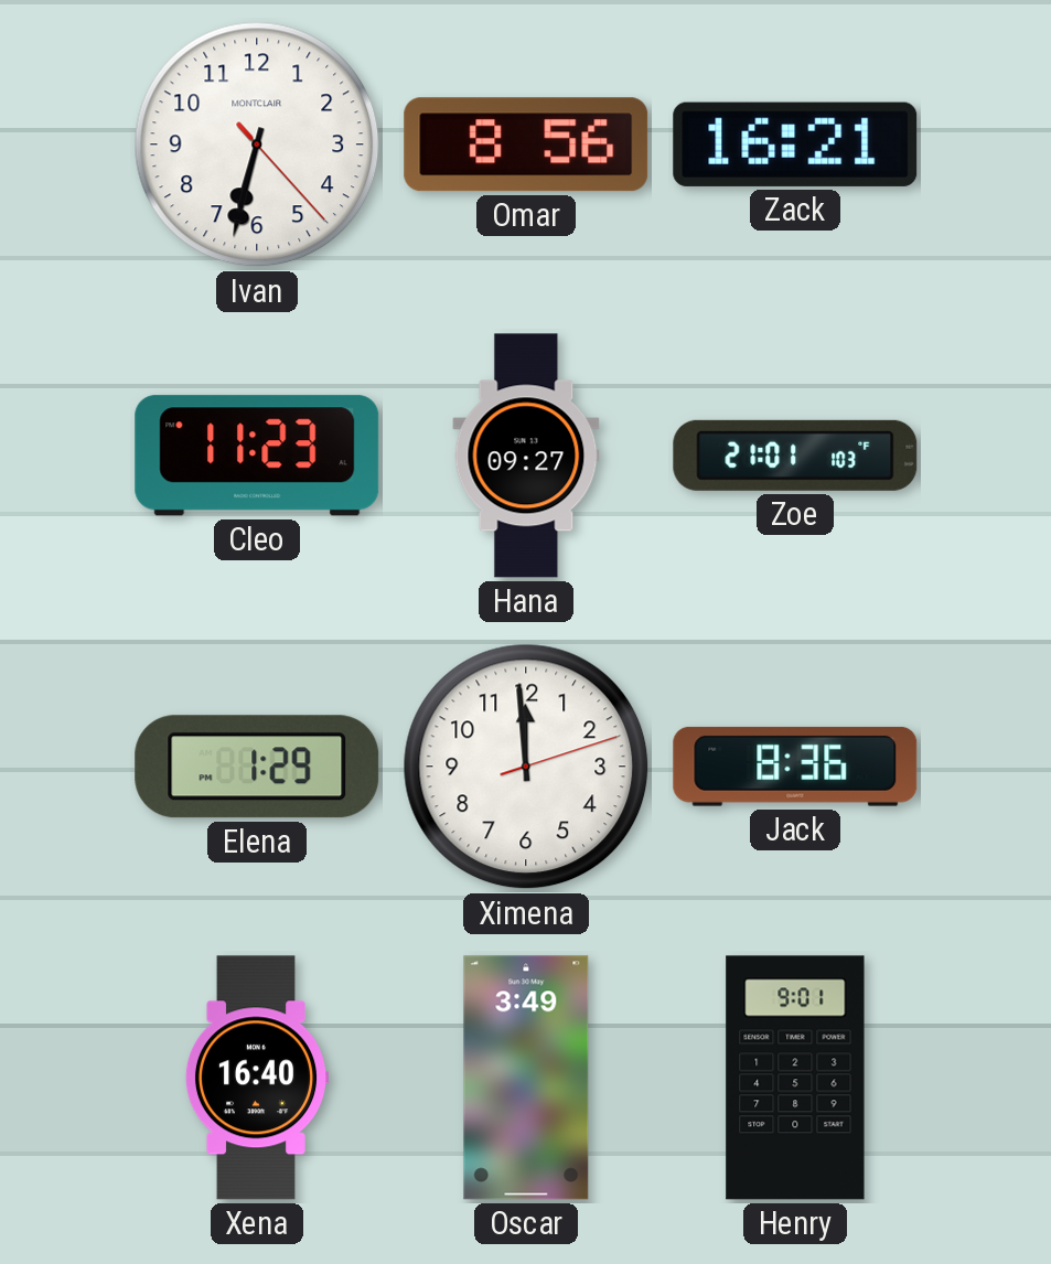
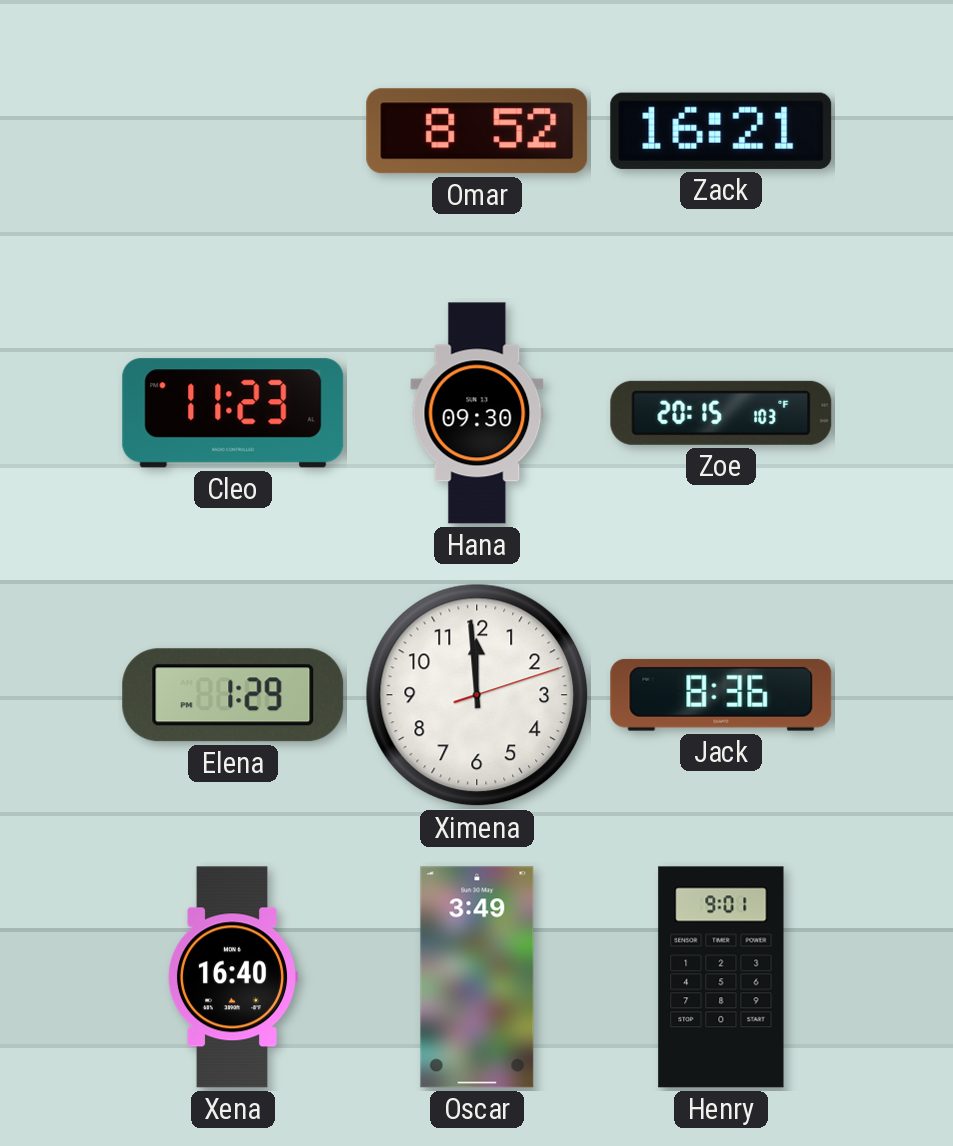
Ivan: 6:32 -> none (257, 144)
Omar: 8:56 -> 8:52 (477, 131)
Hana: 09:27 -> 09:30 (477, 413)
Zoe: 21:01 -> 20:15 (721, 413)
